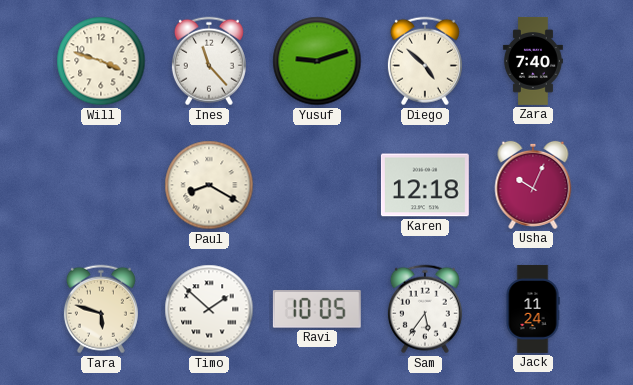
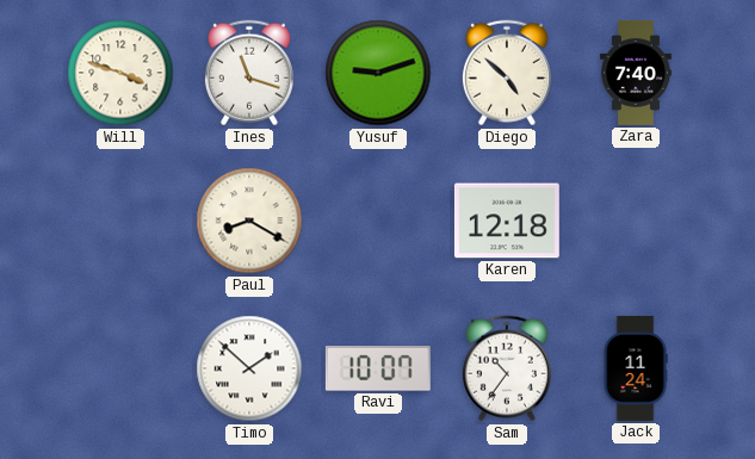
Ines: 11:23 -> 11:18 (249, 73)
Usha: 10:04 -> none (533, 185)
Tara: 5:48 -> none (101, 309)
Ravi: 10:05 -> 10:07 (378, 370)
Sam: 5:36 -> 10:36 (507, 368)
